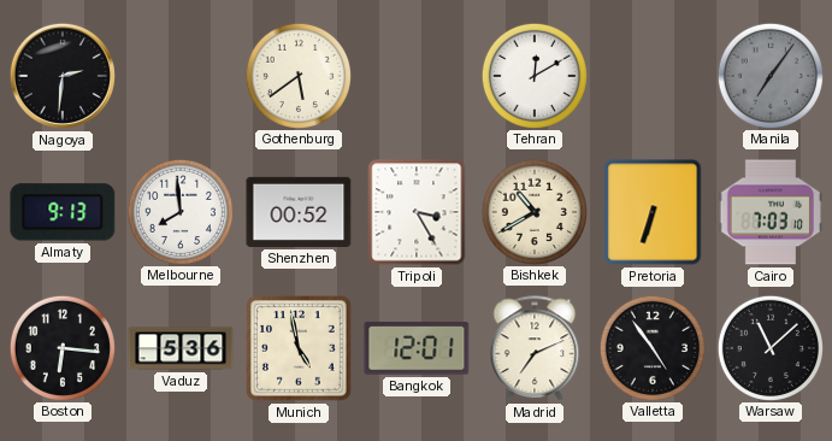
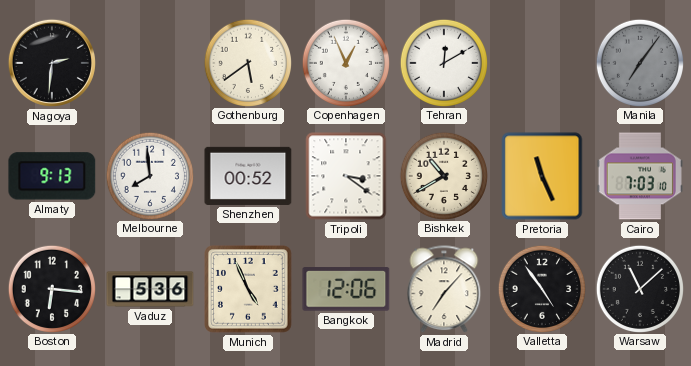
Copenhagen: none -> 12:56 (345, 62)
Tripoli: 3:25 -> 3:21 (346, 176)
Pretoria: 6:33 -> 11:26 (542, 176)
Munich: 4:58 -> 4:56 (249, 290)
Bangkok: 12:01 -> 12:06 (346, 289)
Madrid: 7:11 -> 7:07 (444, 290)
